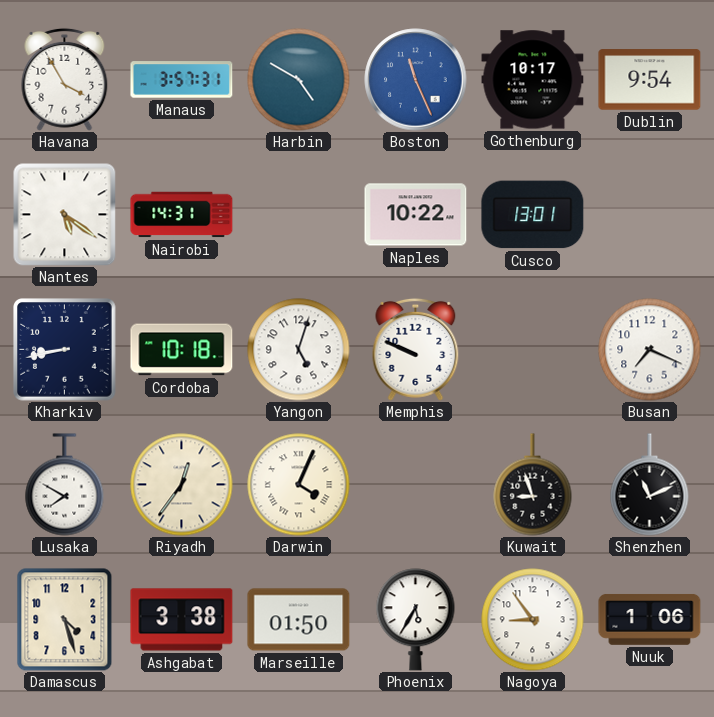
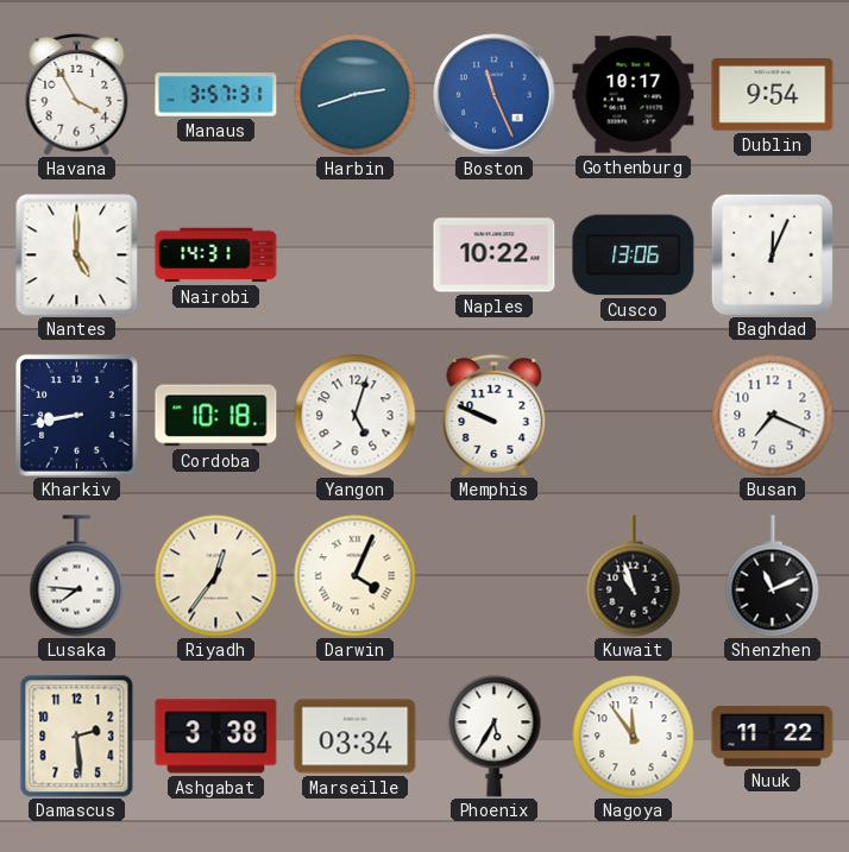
Harbin: 4:50 -> 2:42 (356, 95)
Nantes: 5:21 -> 5:00 (77, 255)
Cusco: 13:01 -> 13:06 (634, 255)
Baghdad: none -> 12:04 (772, 254)
Lusaka: 7:50 -> 7:46 (77, 576)
Kuwait: 8:57 -> 10:57 (634, 576)
Damascus: 4:27 -> 2:29 (77, 737)
Marseille: 01:50 -> 03:34 (356, 737)
Nagoya: 8:54 -> 11:54 (634, 737)
Nuuk: 1:06 -> 11:22 (773, 736)
